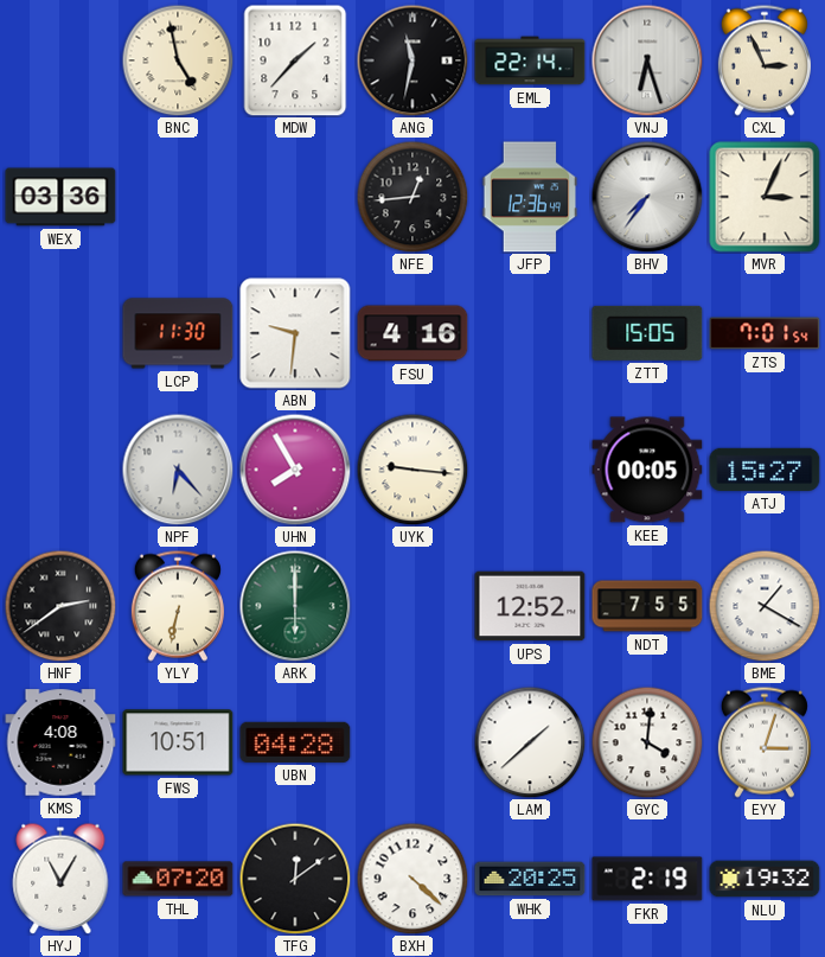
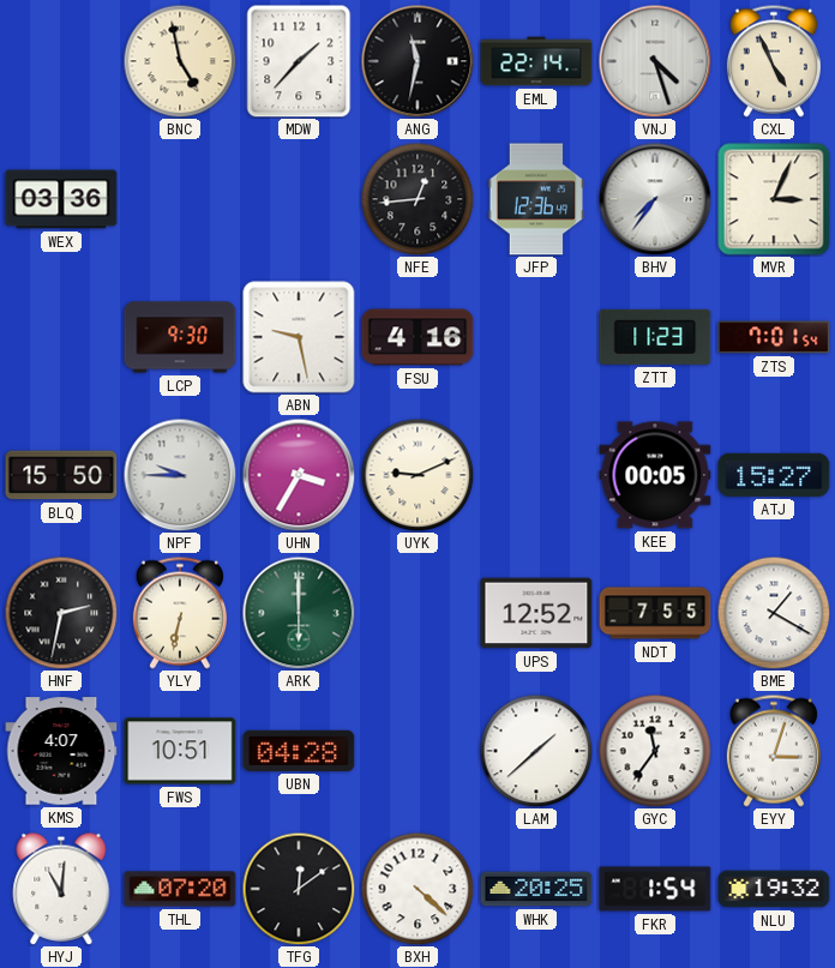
VNJ: 6:27 -> 4:27 (655, 61)
CXL: 2:56 -> 4:56 (774, 61)
LCP: 11:30 -> 9:30 (180, 337)
ABN: 9:31 -> 9:28 (299, 337)
ZTT: 15:05 -> 11:23 (655, 337)
BLQ: none -> 15:50 (61, 475)
NPF: 6:23 -> 9:45 (180, 475)
UHN: 7:55 -> 3:35 (299, 475)
UYK: 9:16 -> 9:11 (417, 475)
HNF: 2:39 -> 2:32 (61, 613)
KMS: 4:08 -> 4:07 (61, 751)
GYC: 4:01 -> 11:36 (655, 751)
HYJ: 11:05 -> 11:01 (61, 889)
FKR: 2:19 -> 1:54 (655, 889)
